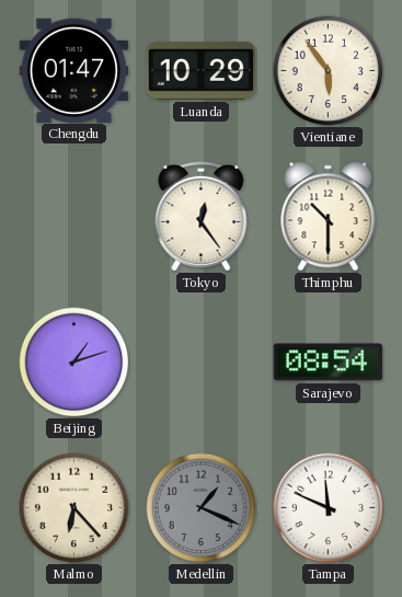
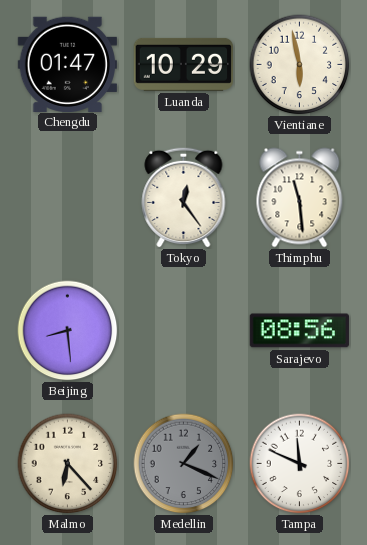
Vientiane: 5:54 -> 5:58 (300, 65)
Thimphu: 10:30 -> 11:29 (300, 198)
Beijing: 1:12 -> 8:29 (68, 331)
Sarajevo: 08:54 -> 08:56 (299, 331)
